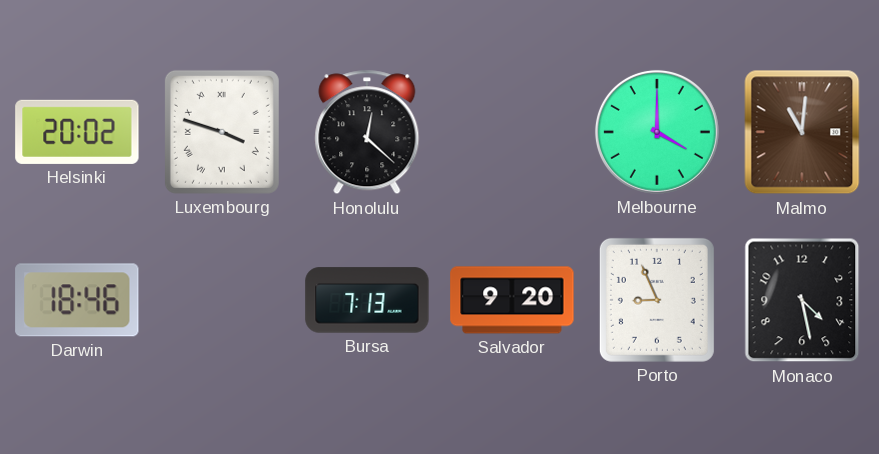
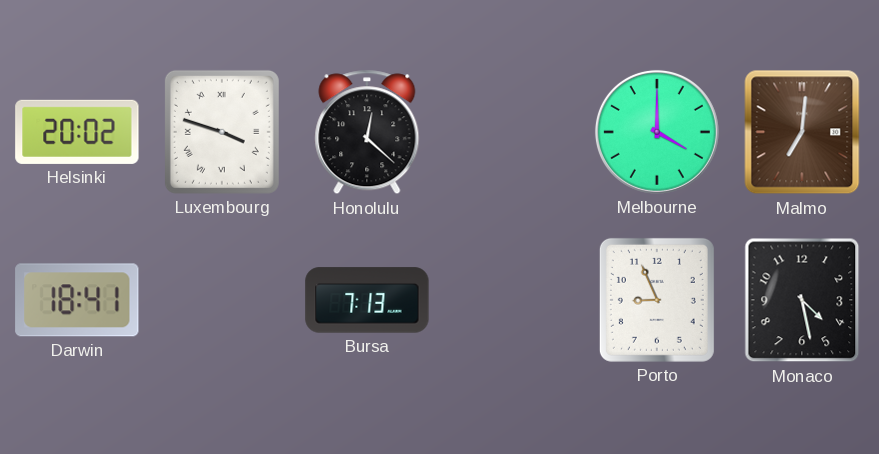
Malmo: 11:01 -> 7:01 (802, 132)
Darwin: 18:46 -> 18:41 (77, 300)
Salvador: 9:20 -> none (512, 300)
